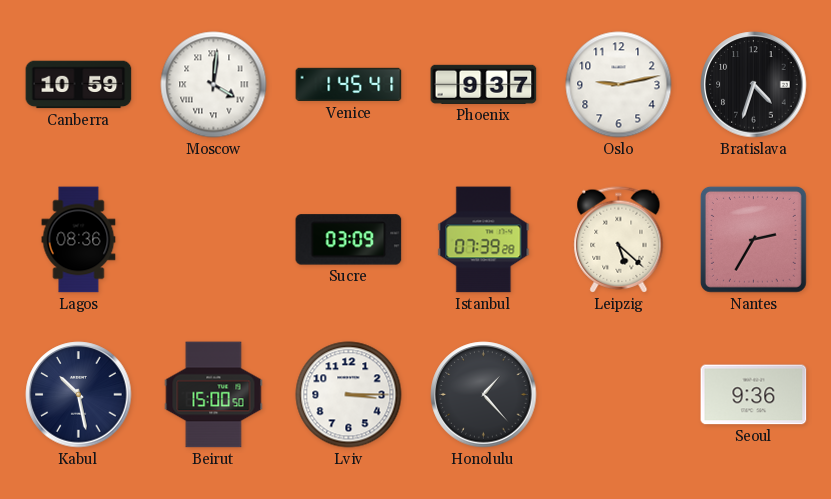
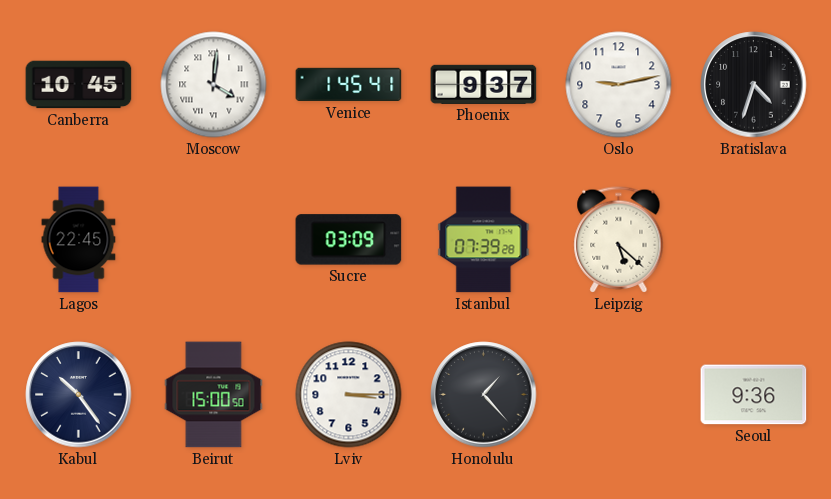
Canberra: 10:59 -> 10:45 (79, 85)
Lagos: 08:36 -> 22:45 (79, 240)
Nantes: 2:35 -> none (753, 239)
Kabul: 10:28 -> 10:24 (79, 395)
